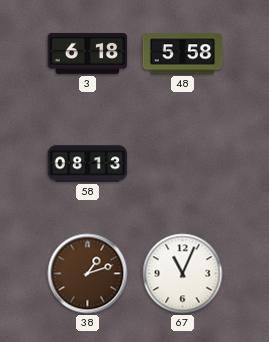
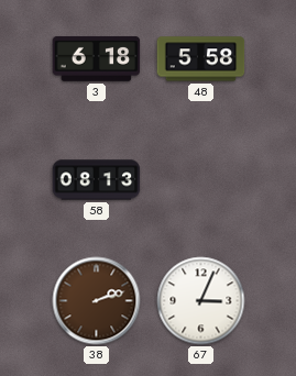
38: 1:12 -> 2:12 (97, 301)
67: 11:04 -> 3:04 (201, 301)
